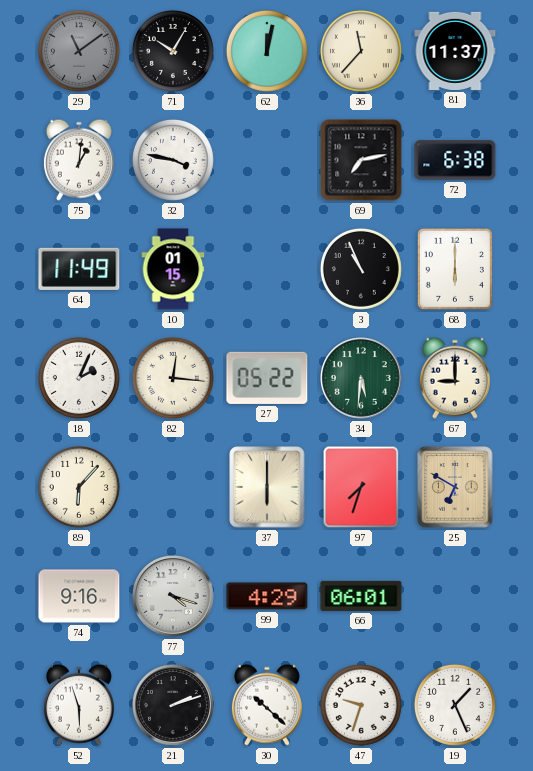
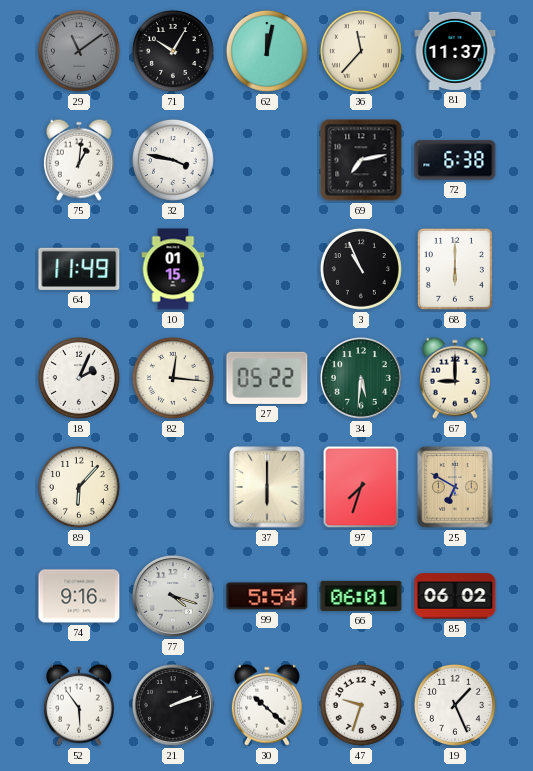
99: 4:29 -> 5:54 (267, 596)
85: none -> 06:02 (455, 596)
52: 5:57 -> 5:54 (79, 705)
